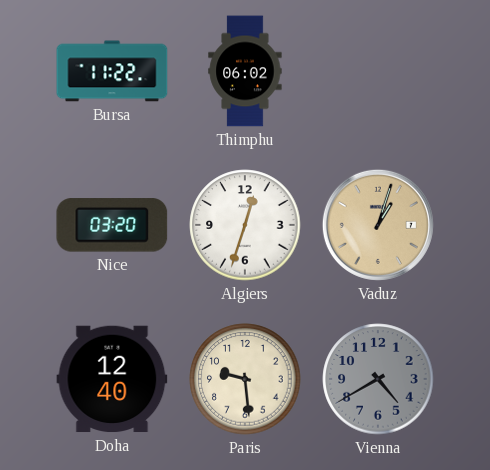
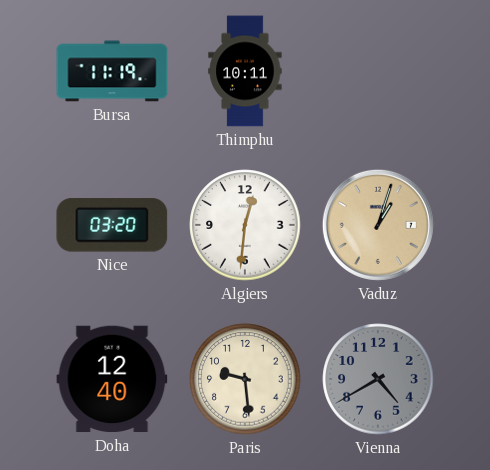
Bursa: 11:22 -> 11:19 (112, 71)
Thimphu: 06:02 -> 10:11 (245, 71)
Algiers: 12:33 -> 12:31 (245, 225)
